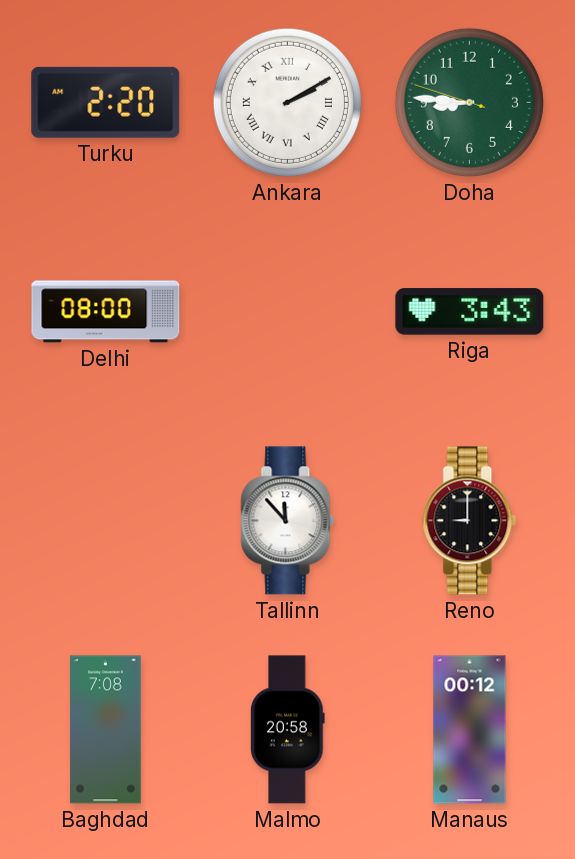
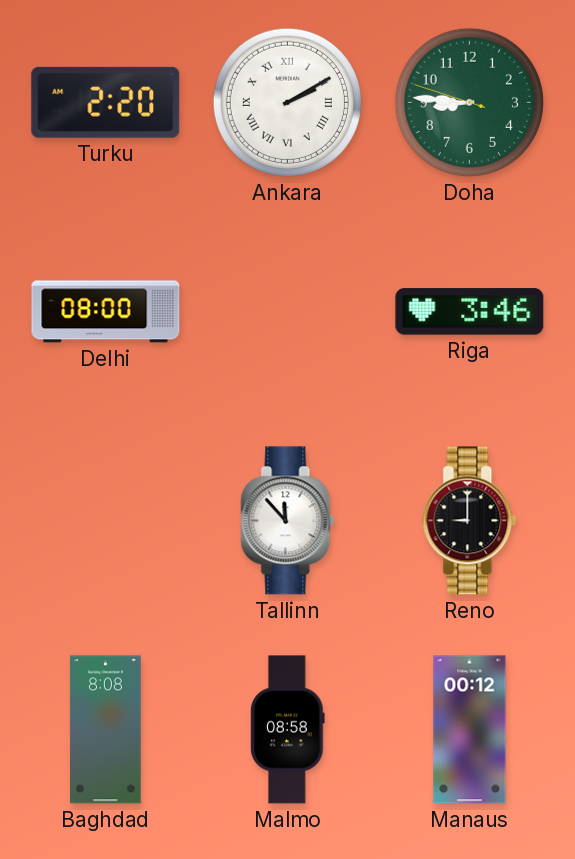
Riga: 3:43 -> 3:46 (470, 312)
Baghdad: 7:08 -> 8:08 (106, 730)
Malmo: 20:58 -> 08:58 (288, 730)
